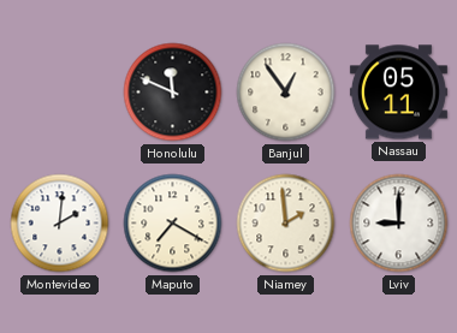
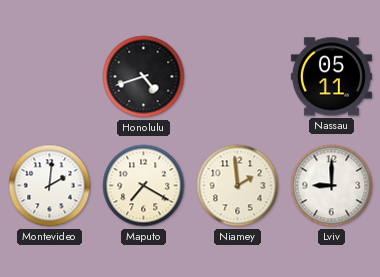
Honolulu: 11:49 -> 4:42 (144, 77)
Banjul: 12:54 -> none (286, 93)
